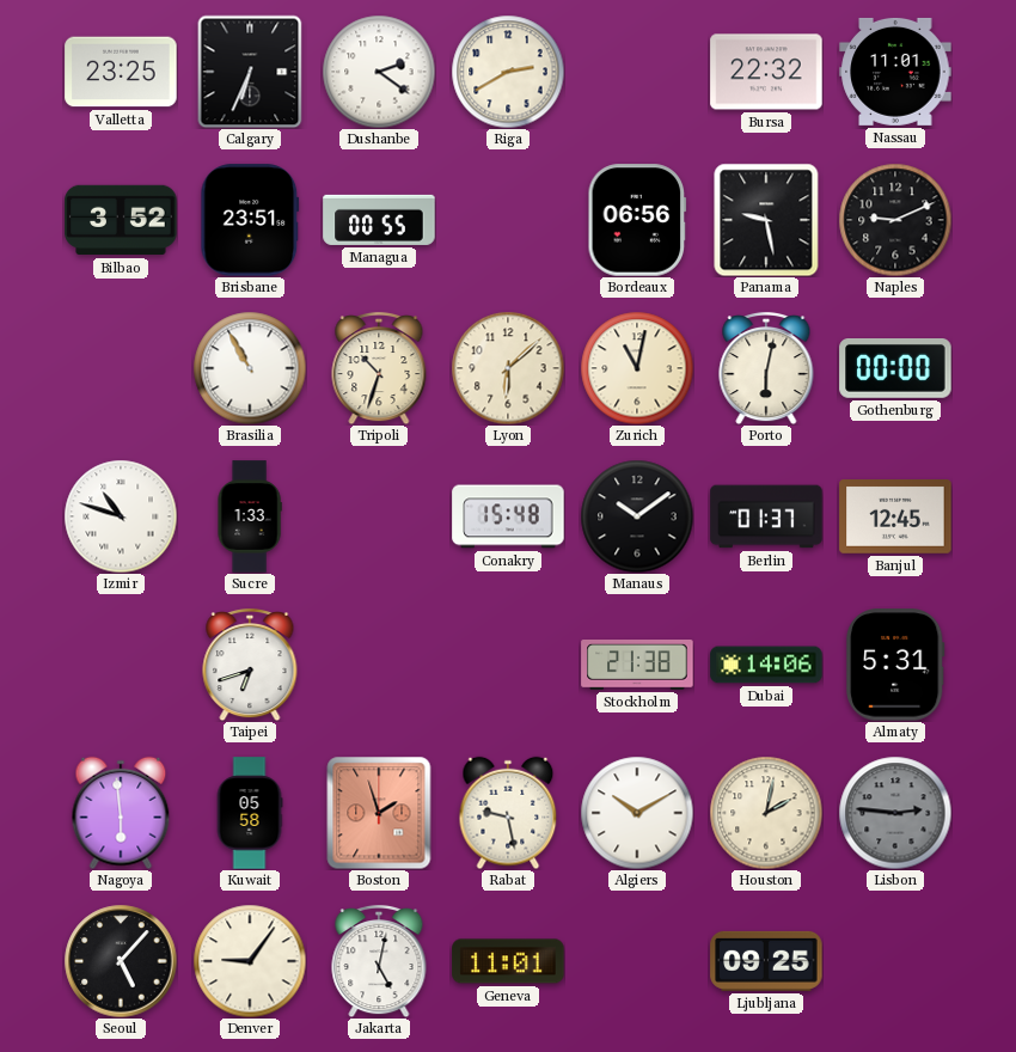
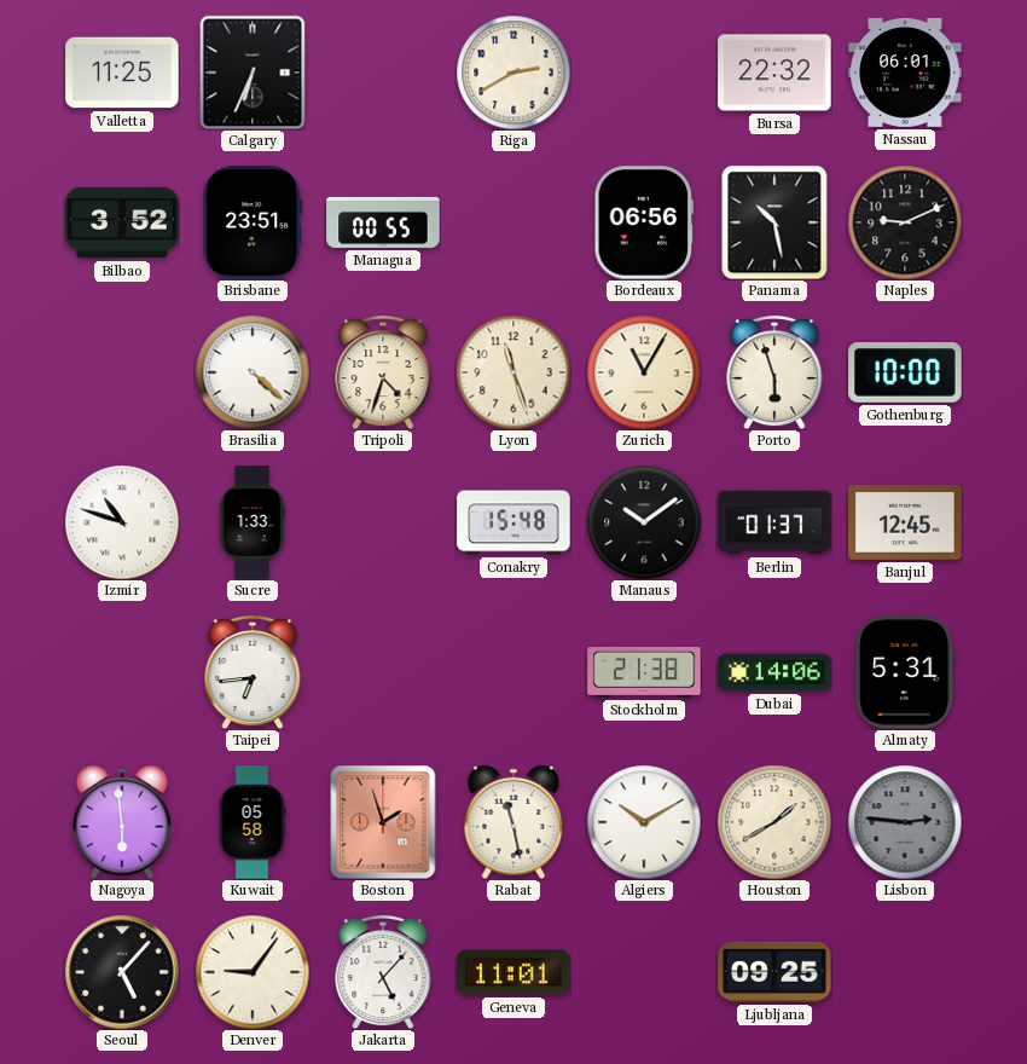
Valletta: 23:25 -> 11:25 (122, 73)
Dushanbe: 2:21 -> none (379, 72)
Nassau: 11:01 -> 06:01 (905, 73)
Panama: 9:28 -> 10:28 (774, 222)
Brasilia: 10:55 -> 4:22 (253, 372)
Tripoli: 10:33 -> 4:33 (383, 372)
Lyon: 6:08 -> 11:27 (513, 372)
Zurich: 11:02 -> 11:05 (644, 372)
Porto: 6:02 -> 5:57 (774, 372)
Gothenburg: 00:00 -> 10:00 (905, 374)
Taipei: 6:42 -> 6:44 (253, 672)
Rabat: 9:28 -> 11:28 (513, 822)
Houston: 2:02 -> 1:40 (774, 822)
Jakarta: 5:02 -> 5:07 (383, 972)
